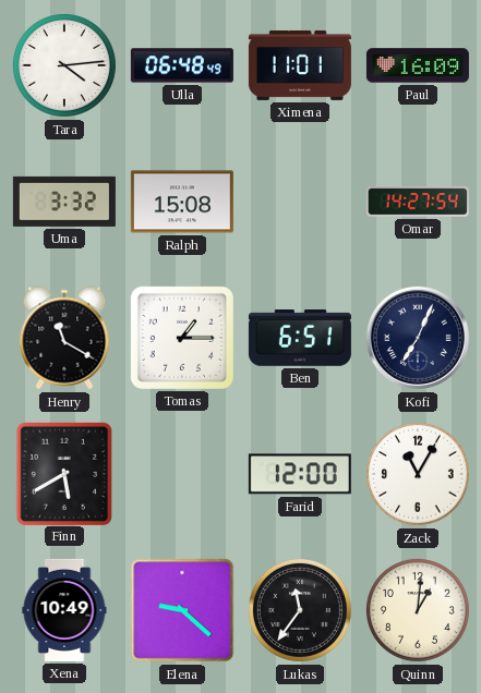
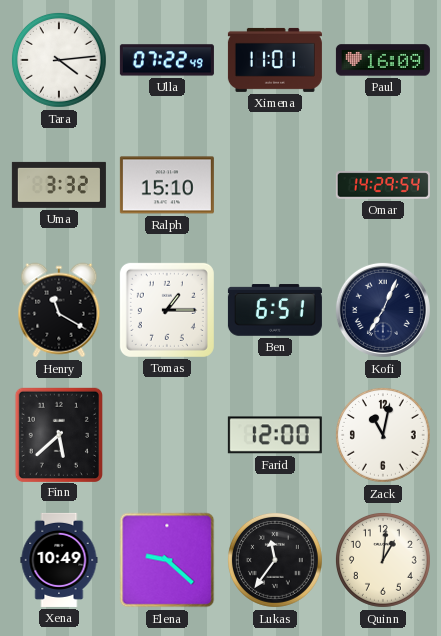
Ulla: 06:48 -> 07:22 (167, 60)
Ralph: 15:08 -> 15:10 (167, 185)
Omar: 14:27 -> 14:29 (383, 185)
Finn: 5:40 -> 5:38 (58, 434)
Zack: 11:05 -> 11:02 (383, 435)
